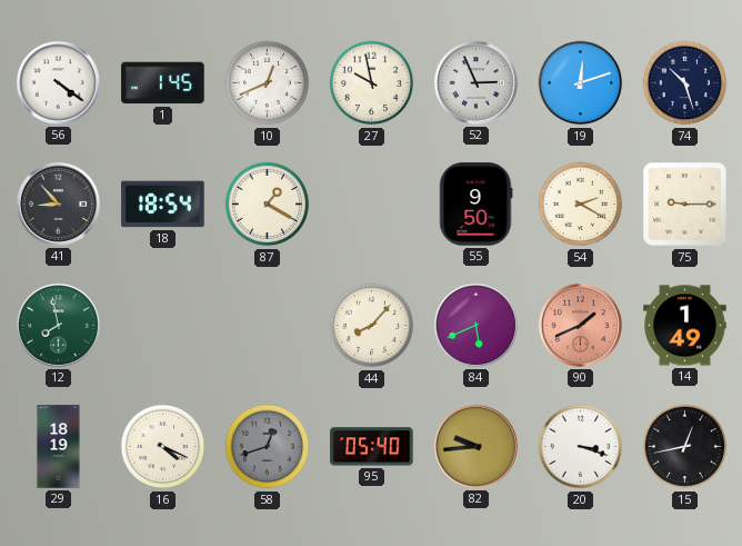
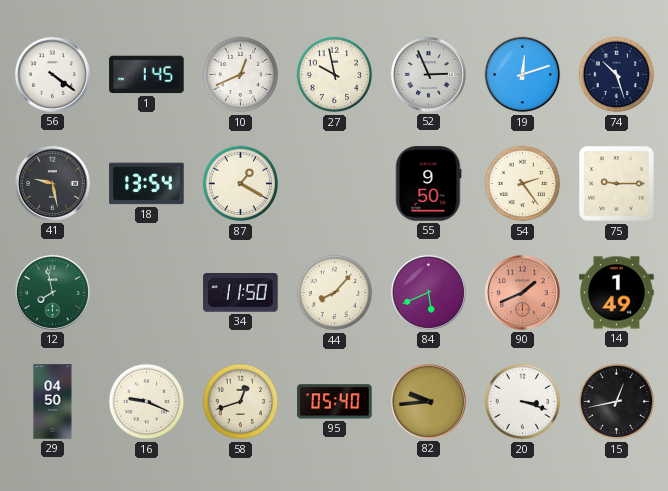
41: 8:53 -> 9:28 (52, 183)
18: 18:54 -> 13:54 (147, 184)
54: 2:20 -> 2:24 (523, 184)
34: none -> 11:50 (241, 293)
29: 18:19 -> 04:50 (53, 402)
16: 4:19 -> 9:19 (147, 402)
58 dial: grey -> cream (241, 402)
